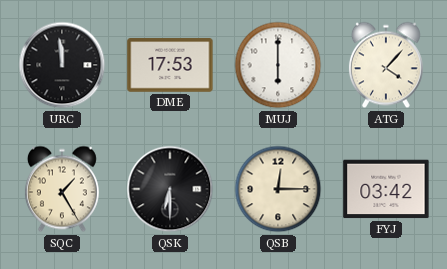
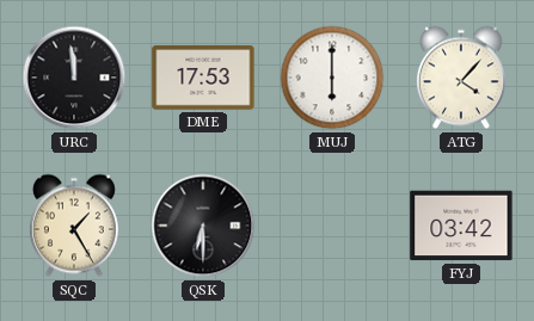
QSB: 12:15 -> none (278, 189)
